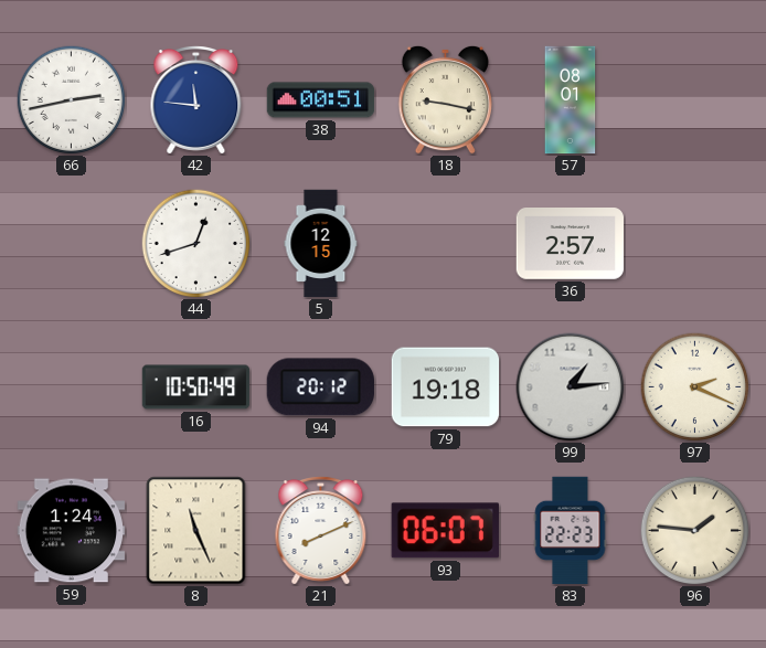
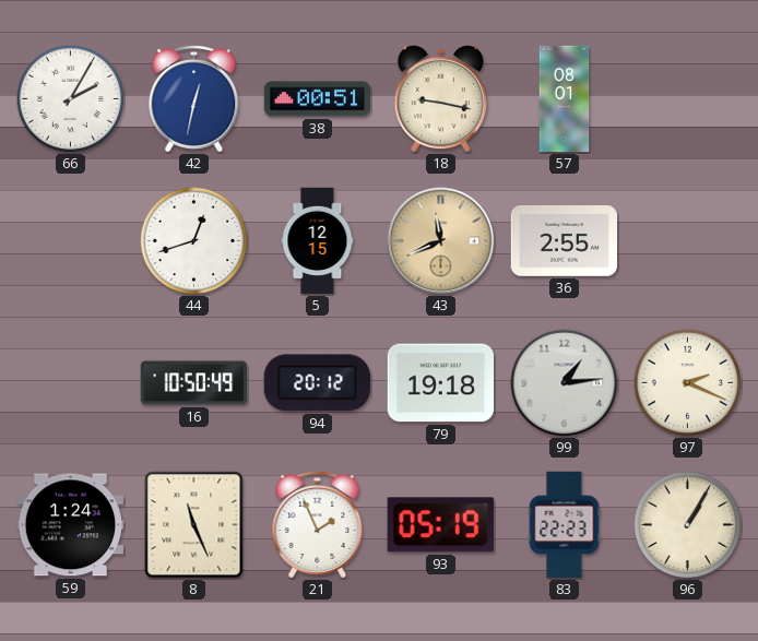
66: 2:43 -> 2:05 (71, 99)
42: 11:46 -> 12:32 (194, 99)
43: none -> 11:41 (441, 241)
36: 2:57 -> 2:55 (565, 241)
21: 8:11 -> 1:56 (318, 525)
93: 06:07 -> 05:19 (440, 525)
96: 1:46 -> 1:05 (688, 525)
